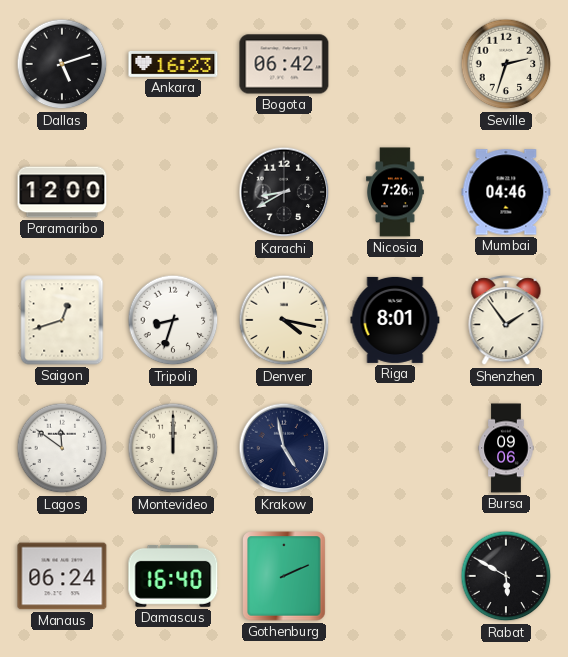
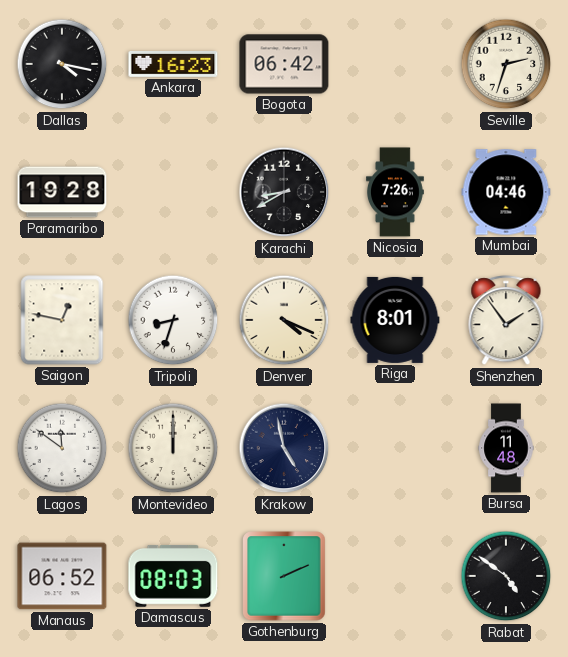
Dallas: 5:12 -> 4:17 (62, 64)
Paramaribo: 12:00 -> 19:28 (62, 192)
Saigon: 12:42 -> 12:47 (62, 320)
Denver: 4:17 -> 4:19 (284, 320)
Bursa: 09:06 -> 11:48 (506, 448)
Manaus: 06:24 -> 06:52 (62, 576)
Damascus: 16:40 -> 08:03 (173, 576)
Rabat: 5:50 -> 4:51 (506, 576)
